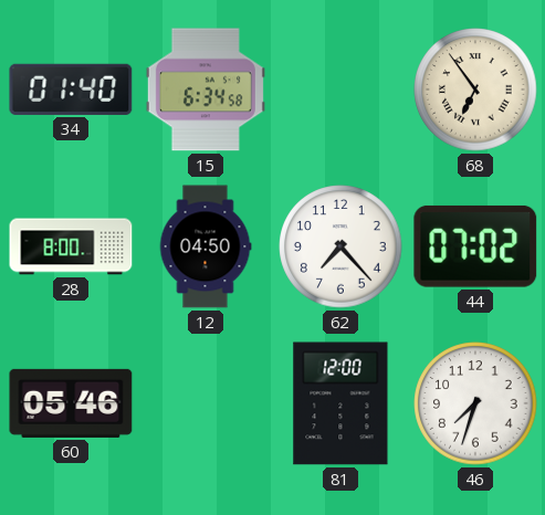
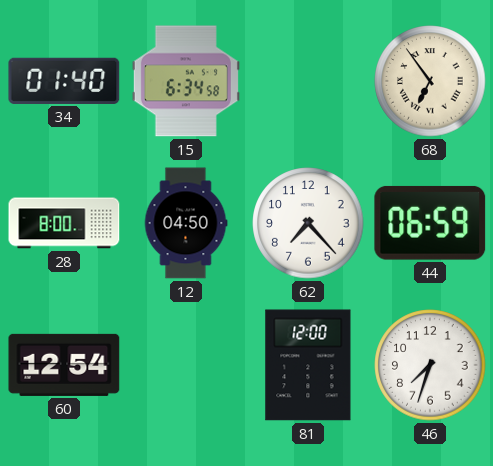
44: 07:02 -> 06:59 (430, 223)
60: 05:46 -> 12:54 (64, 365)
